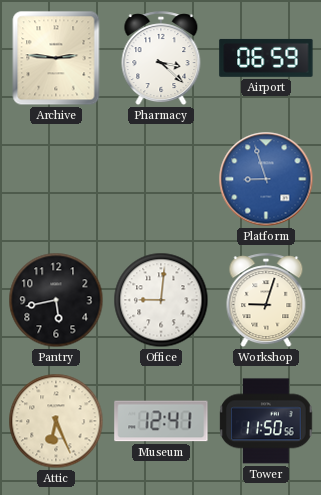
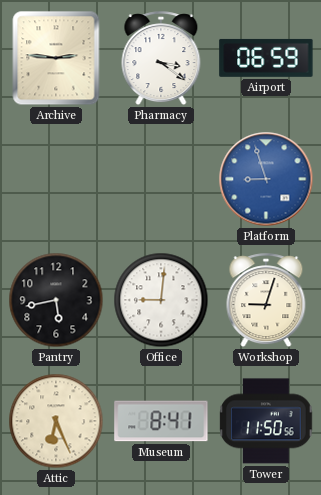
Pharmacy: 3:22 -> 3:21 (161, 59)
Museum: 12:41 -> 8:41 (161, 421)
